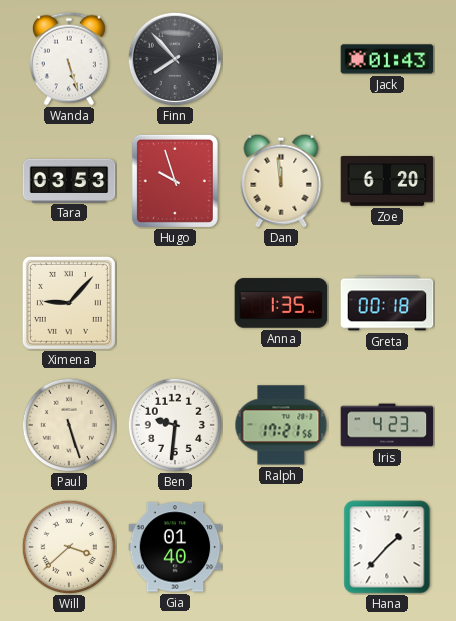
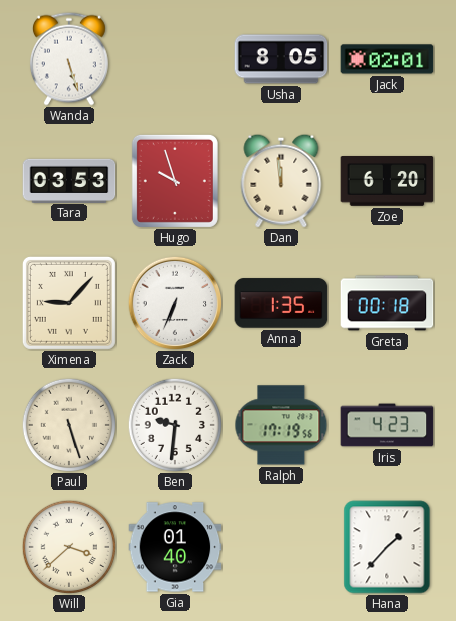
Finn: 7:53 -> none (175, 59)
Usha: none -> 8:05 (281, 59)
Jack: 01:43 -> 02:01 (387, 59)
Zack: none -> 6:34 (175, 303)
Ralph: 17:21 -> 17:19 (281, 425)
